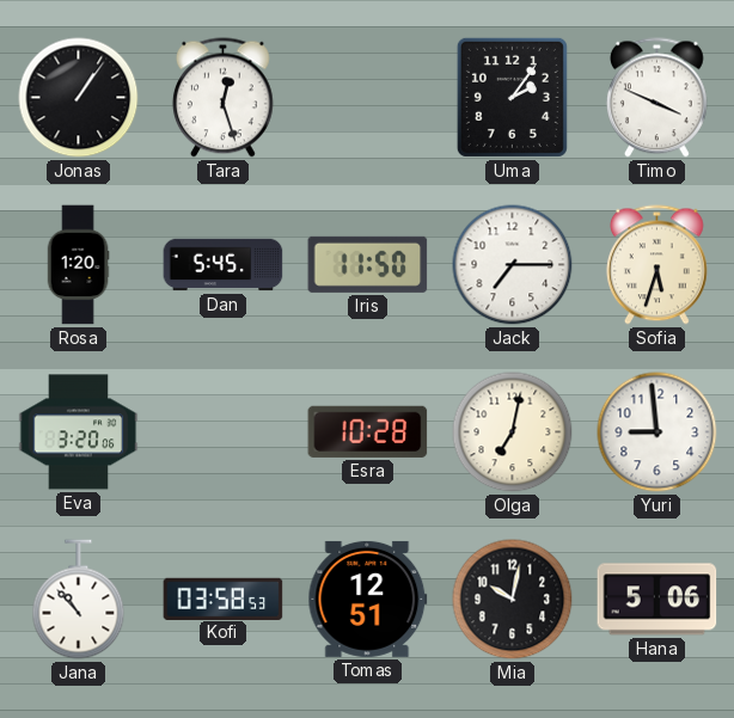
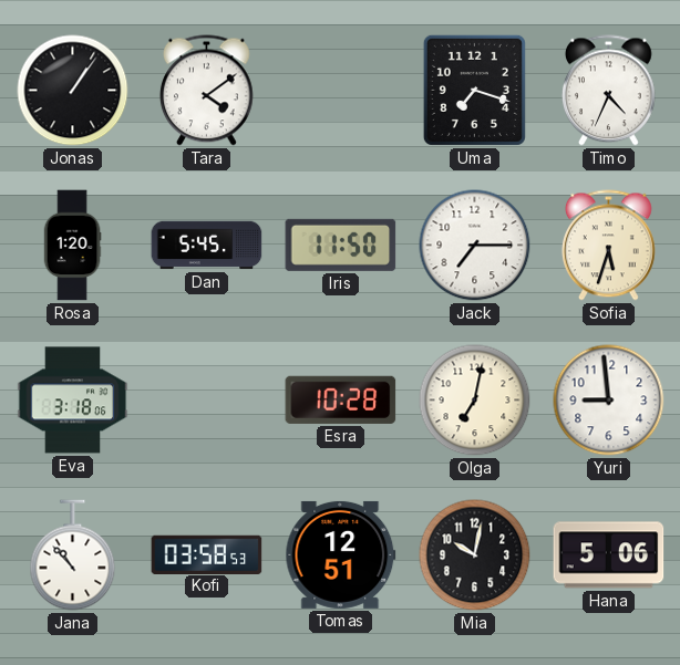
Tara: 12:27 -> 4:09 (206, 91)
Uma: 2:06 -> 7:18 (474, 90)
Timo: 3:49 -> 4:34 (608, 91)
Eva: 3:20 -> 3:18 (73, 401)
